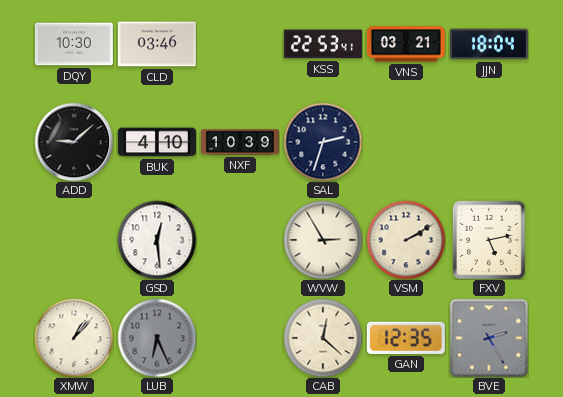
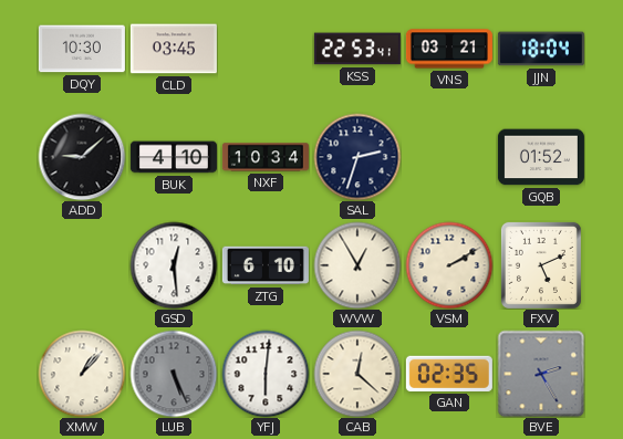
CLD: 03:46 -> 03:45 (174, 49)
NXF: 10:39 -> 10:34 (266, 157)
GQB: none -> 01:52 (541, 157)
ZTG: none -> 6:10 (266, 265)
WVW: 2:55 -> 12:55 (357, 265)
FXV: 5:13 -> 5:11 (541, 265)
LUB: 6:26 -> 5:26 (174, 374)
YFJ: none -> 6:01 (266, 374)
GAN: 12:35 -> 02:35 (449, 374)
